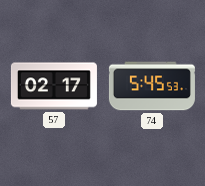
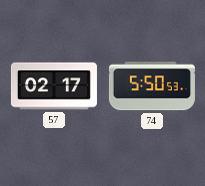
74: 5:45 -> 5:50 (152, 86)
